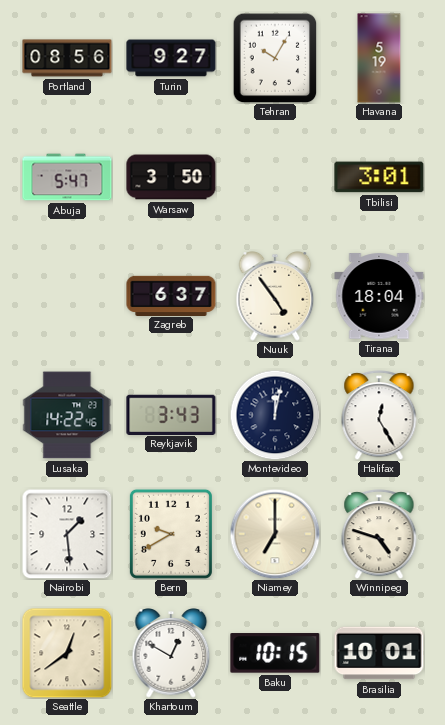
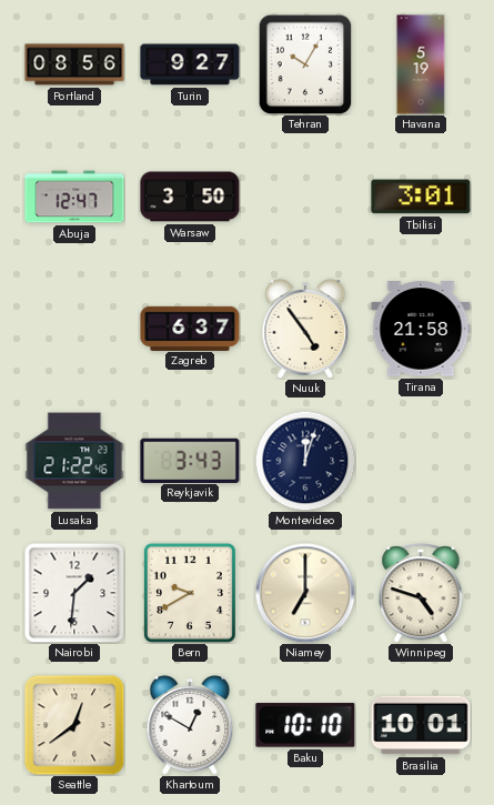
Abuja: 5:47 -> 12:47 (74, 197)
Tirana: 18:04 -> 21:58 (421, 329)
Lusaka: 14:22 -> 21:22 (74, 461)
Montevideo: 12:02 -> 12:03 (305, 461)
Halifax: 12:25 -> none (379, 415)
Nairobi: 1:29 -> 1:31 (74, 593)
Baku: 10:15 -> 10:10 (305, 725)
